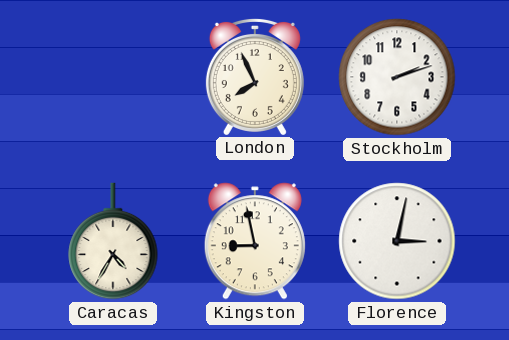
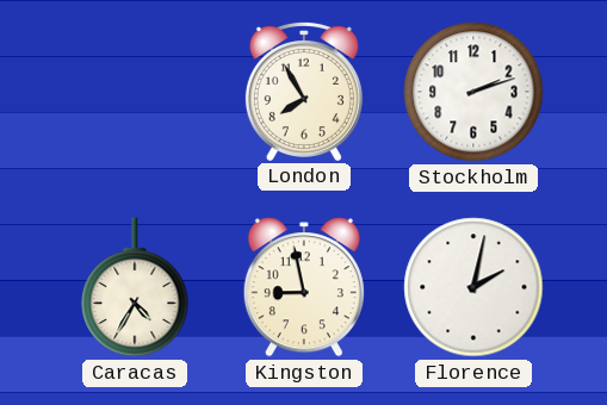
London: 7:56 -> 7:55 (304, 91)
Florence: 3:02 -> 2:02 (473, 287)
